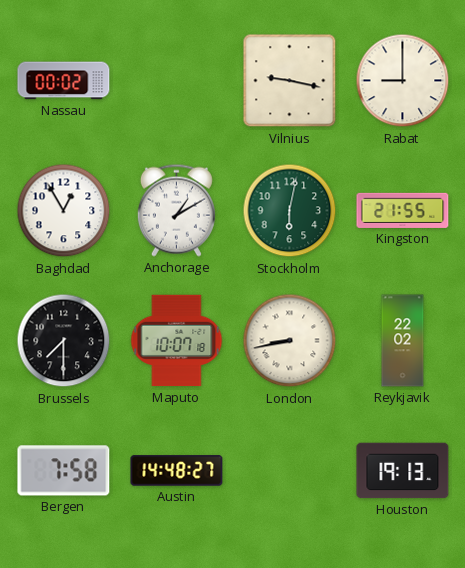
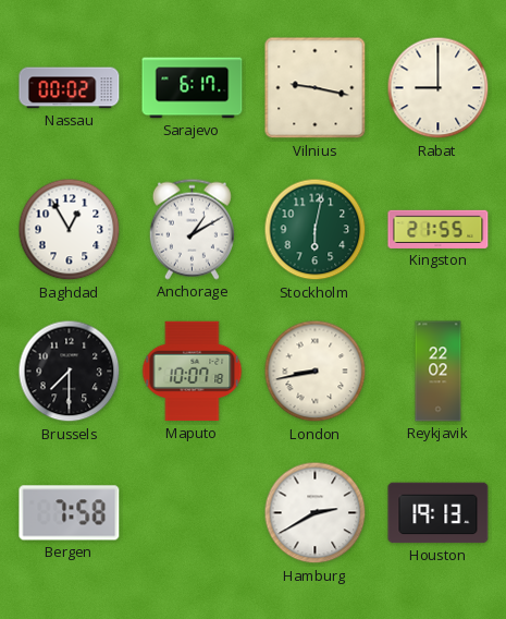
Sarajevo: none -> 6:17 (193, 88)
Austin: 14:48 -> none (177, 471)
Hamburg: none -> 2:40 (316, 513)
